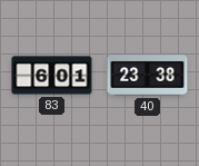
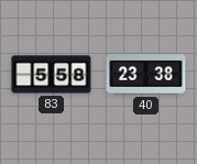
83: 6:01 -> 5:58 (52, 75)
